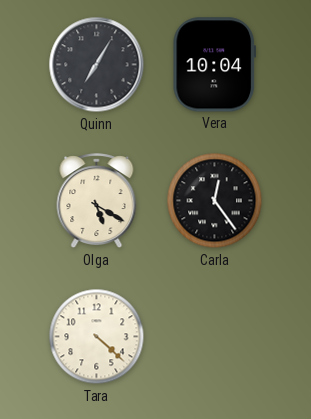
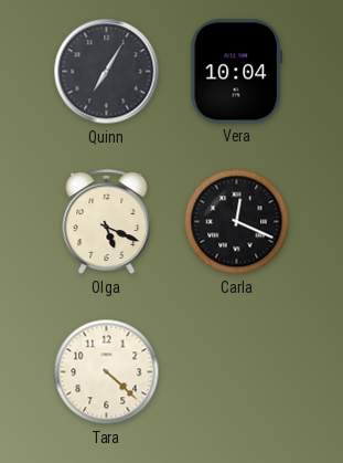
Olga: 5:20 -> 5:19 (107, 222)
Carla: 12:24 -> 12:19 (237, 222)
